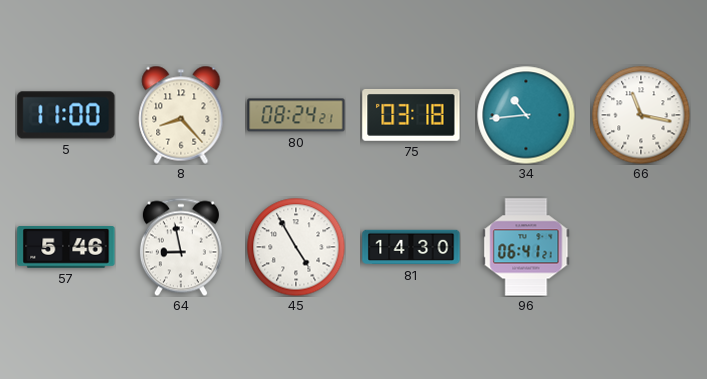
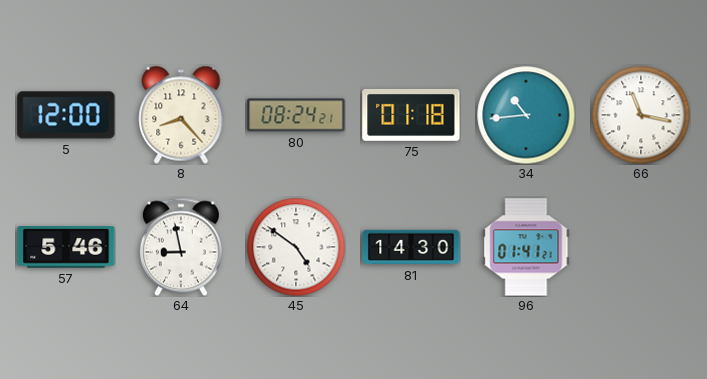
5: 11:00 -> 12:00 (66, 115)
75: 03:18 -> 01:18 (411, 115)
45: 4:55 -> 4:51 (296, 247)
96: 06:41 -> 01:41 (526, 247)
